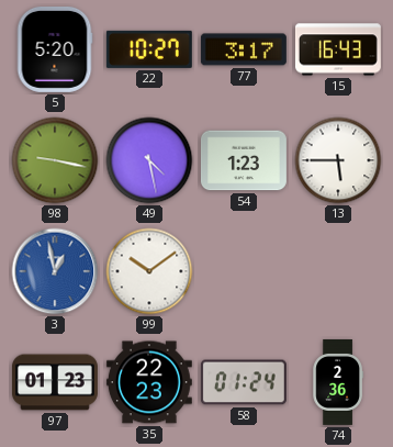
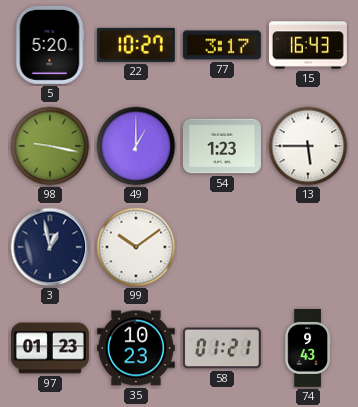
49: 4:28 -> 1:00 (136, 146)
3 dial: blue -> navy (50, 247)
35: 22:23 -> 10:23 (136, 348)
58: 01:24 -> 01:21 (222, 348)
74: 2:36 -> 9:43 (308, 348)
